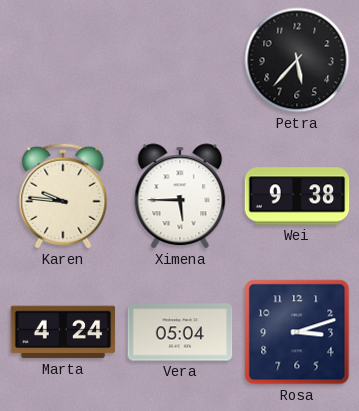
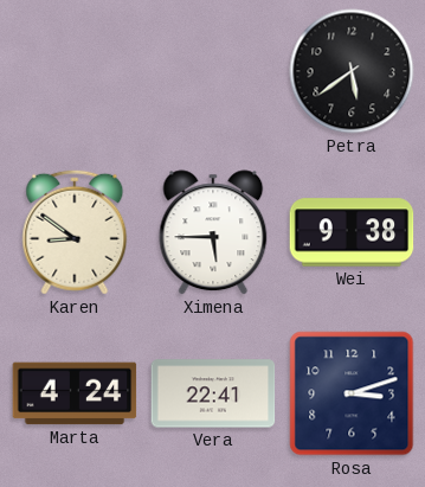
Petra: 5:37 -> 5:39 (352, 71)
Karen: 9:46 -> 8:51 (75, 232)
Vera: 05:04 -> 22:41 (213, 393)
